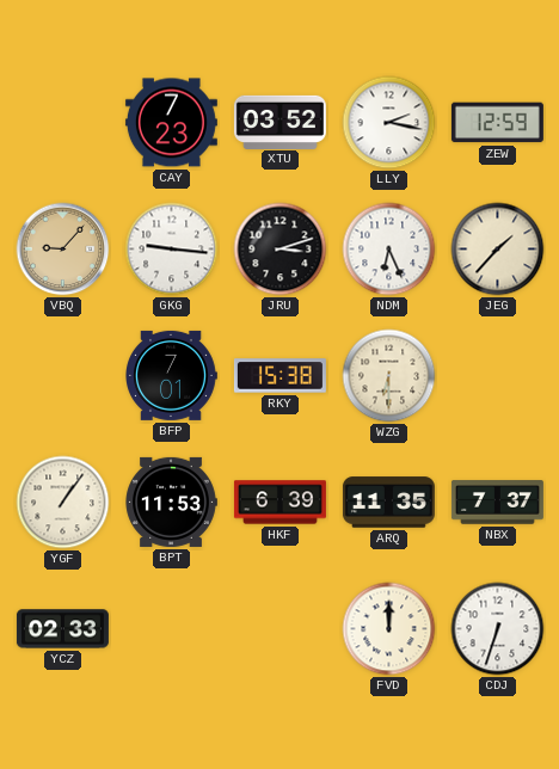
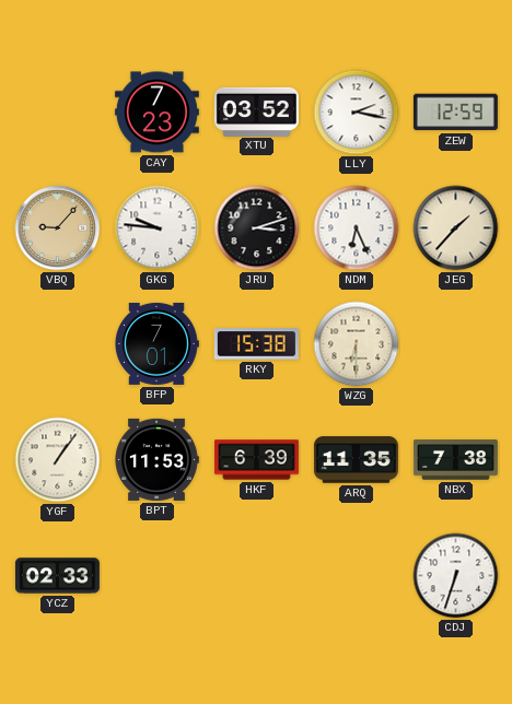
GKG: 9:16 -> 9:46 (158, 228)
NBX: 7:37 -> 7:38 (455, 460)
FVD: 12:00 -> none (389, 629)
